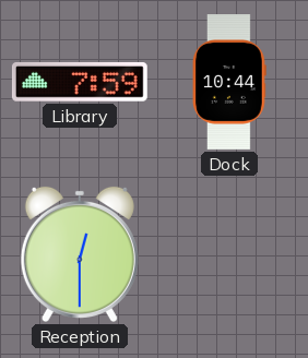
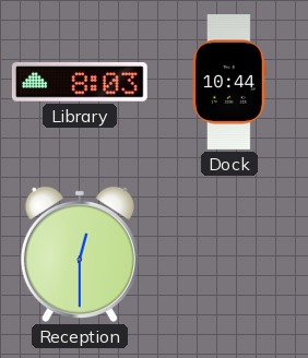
Library: 7:59 -> 8:03 (80, 82)
